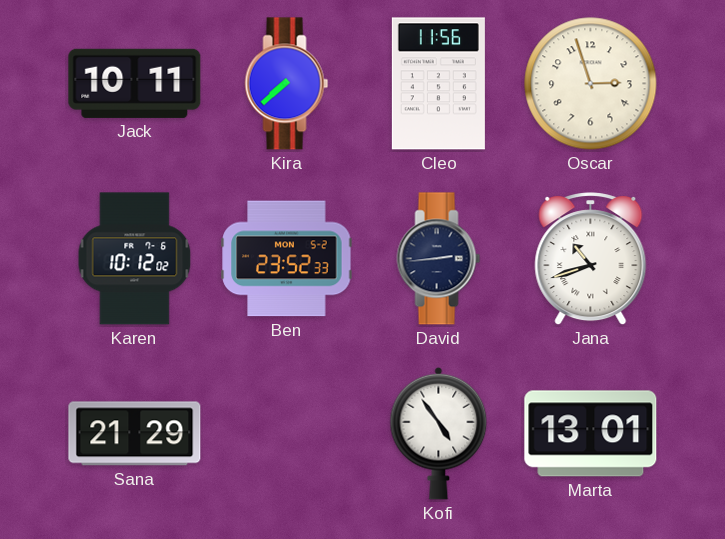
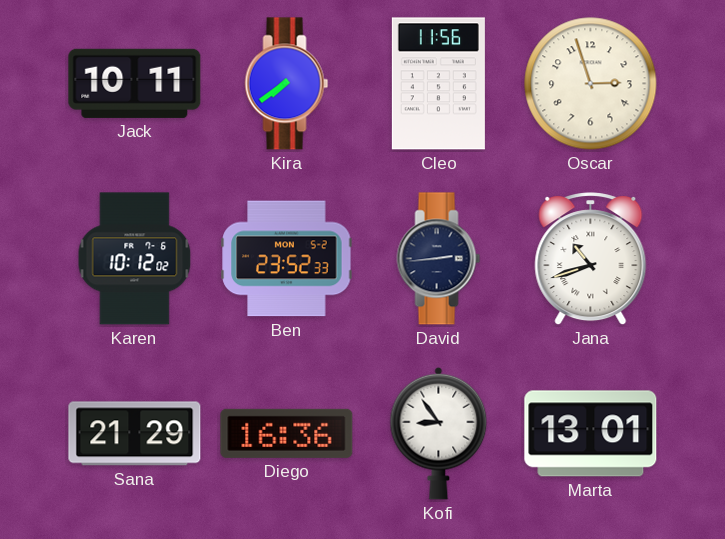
Kira: 7:38 -> 7:39 (287, 84)
Diego: none -> 16:36 (287, 433)
Kofi: 4:54 -> 8:54 (439, 433)
